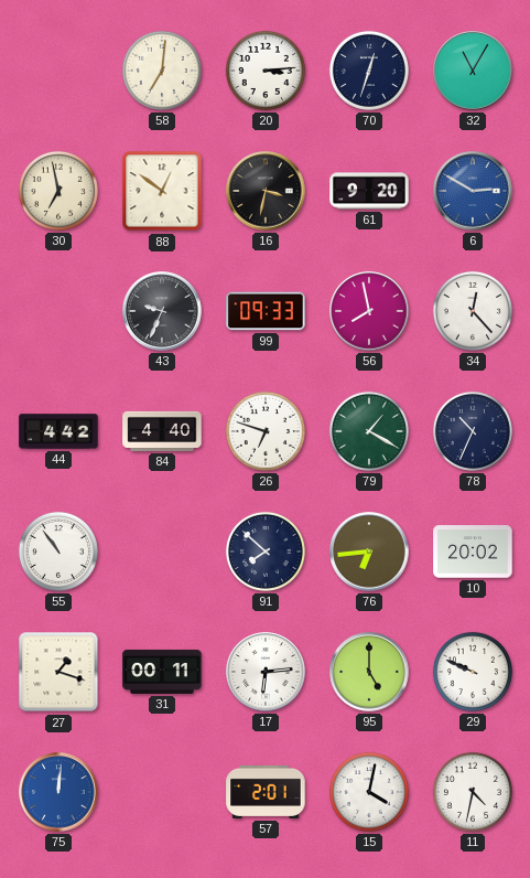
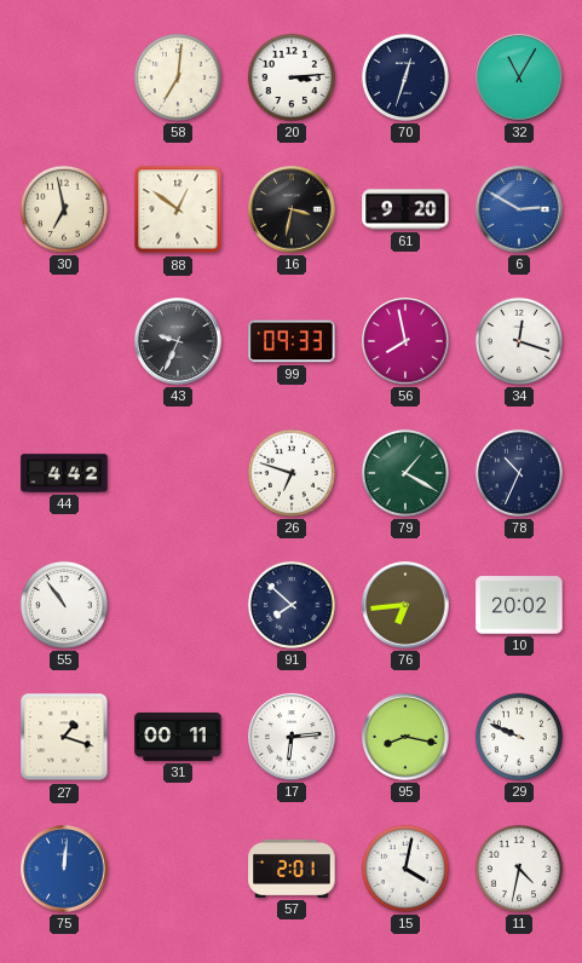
34: 12:23 -> 12:18 (519, 341)
84: 4:40 -> none (162, 431)
95: 5:00 -> 8:17 (405, 737)
